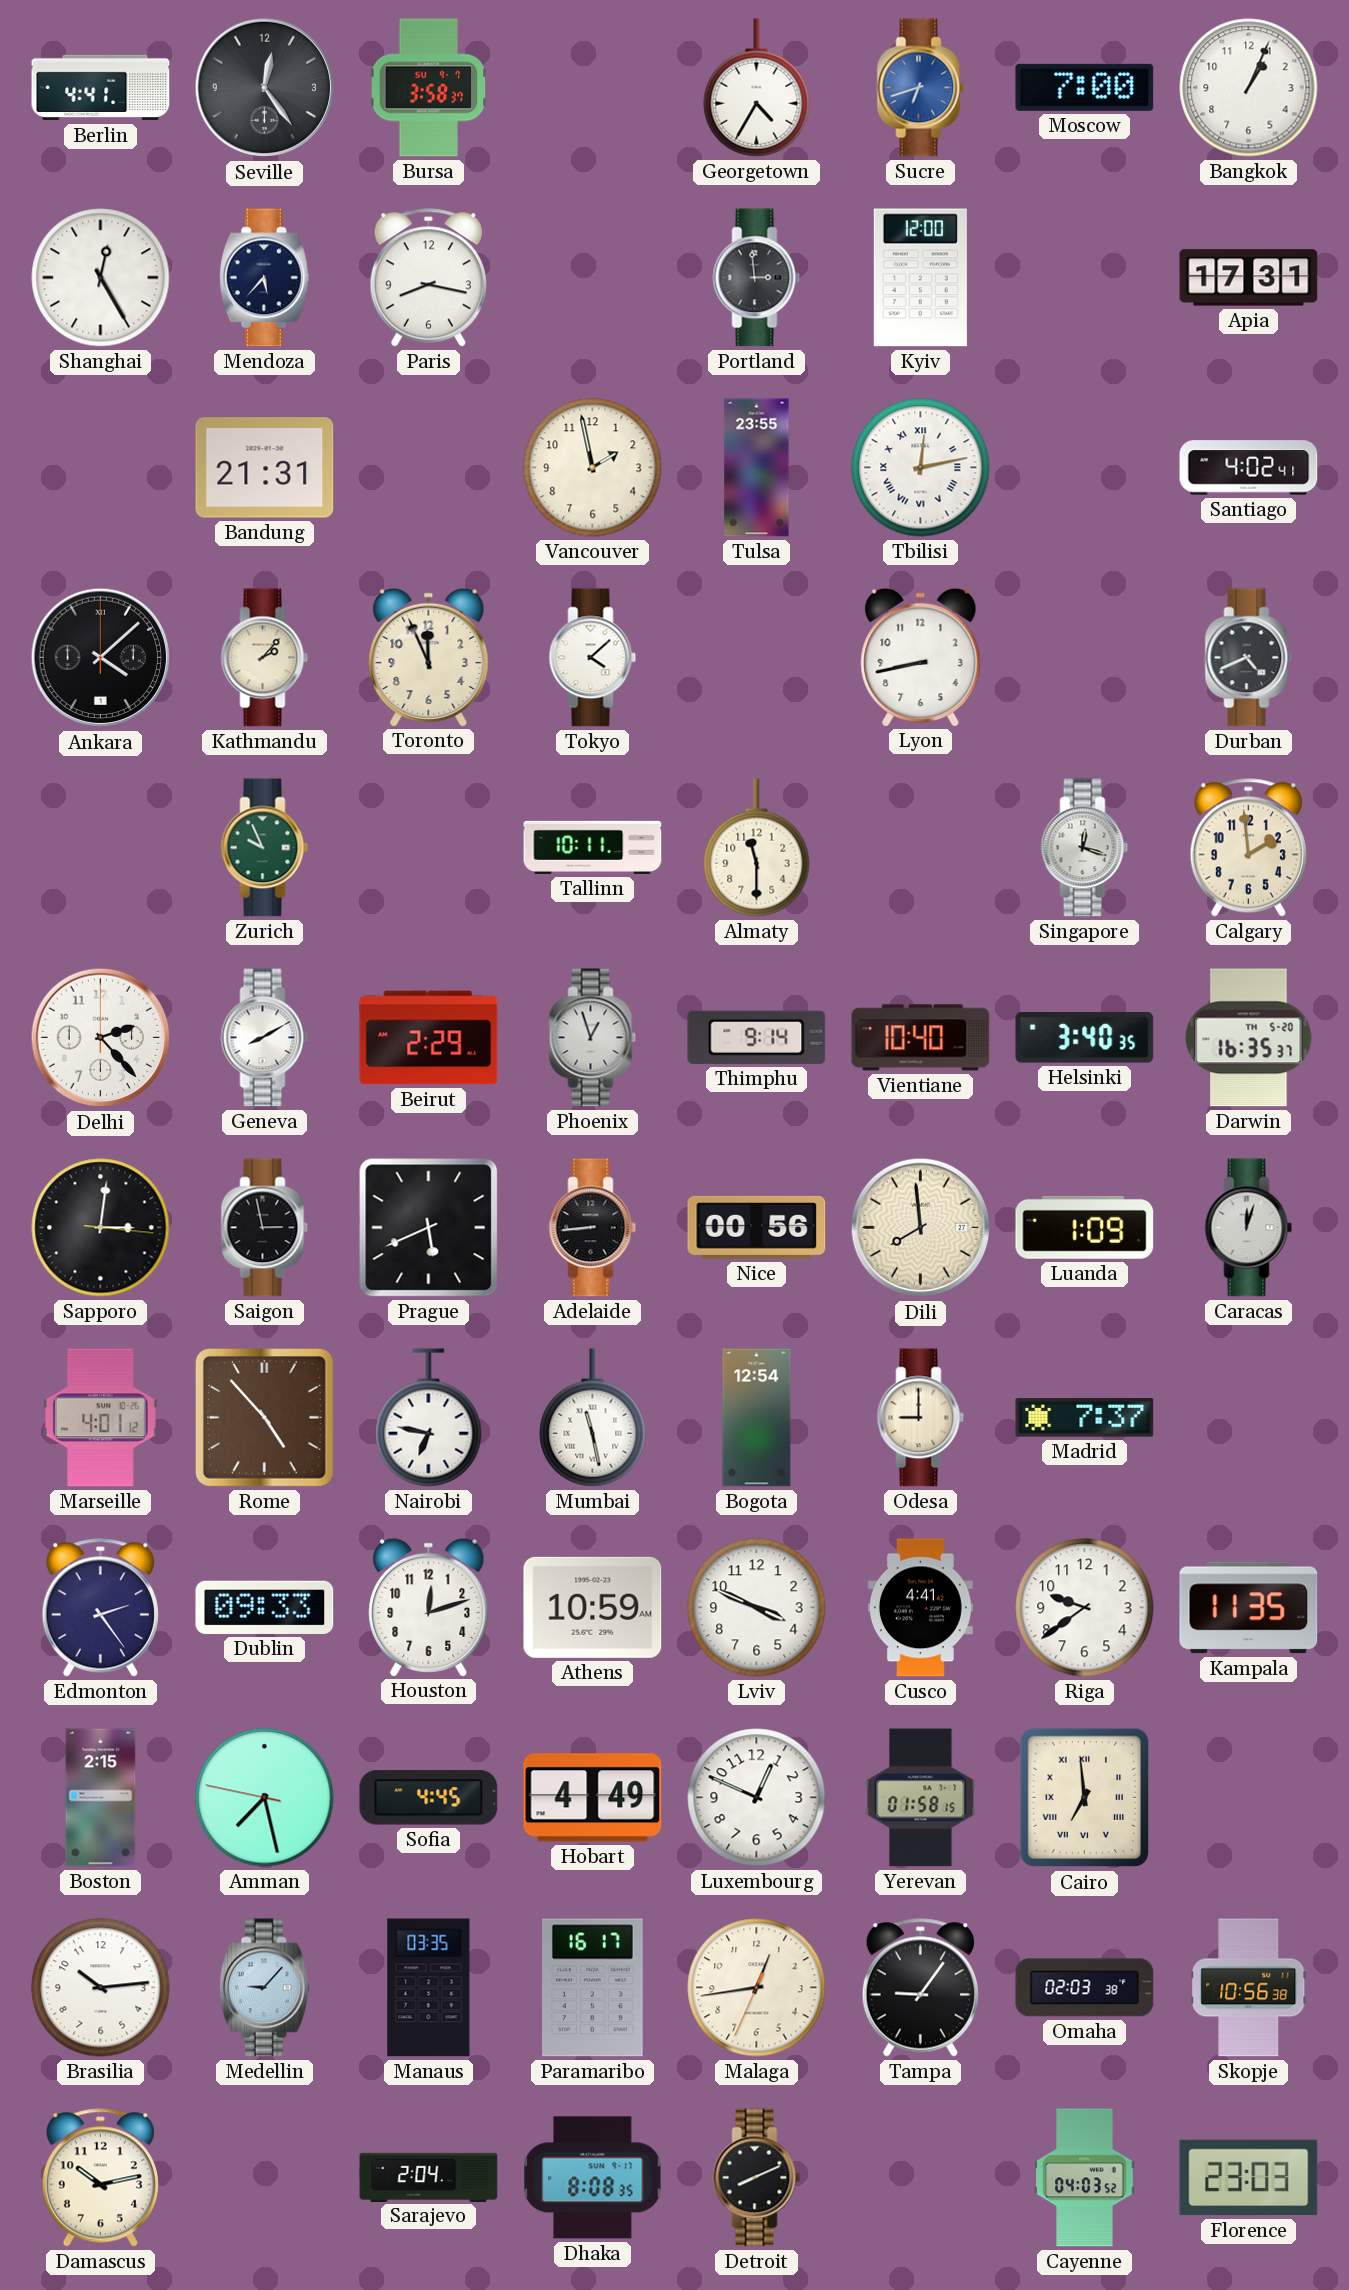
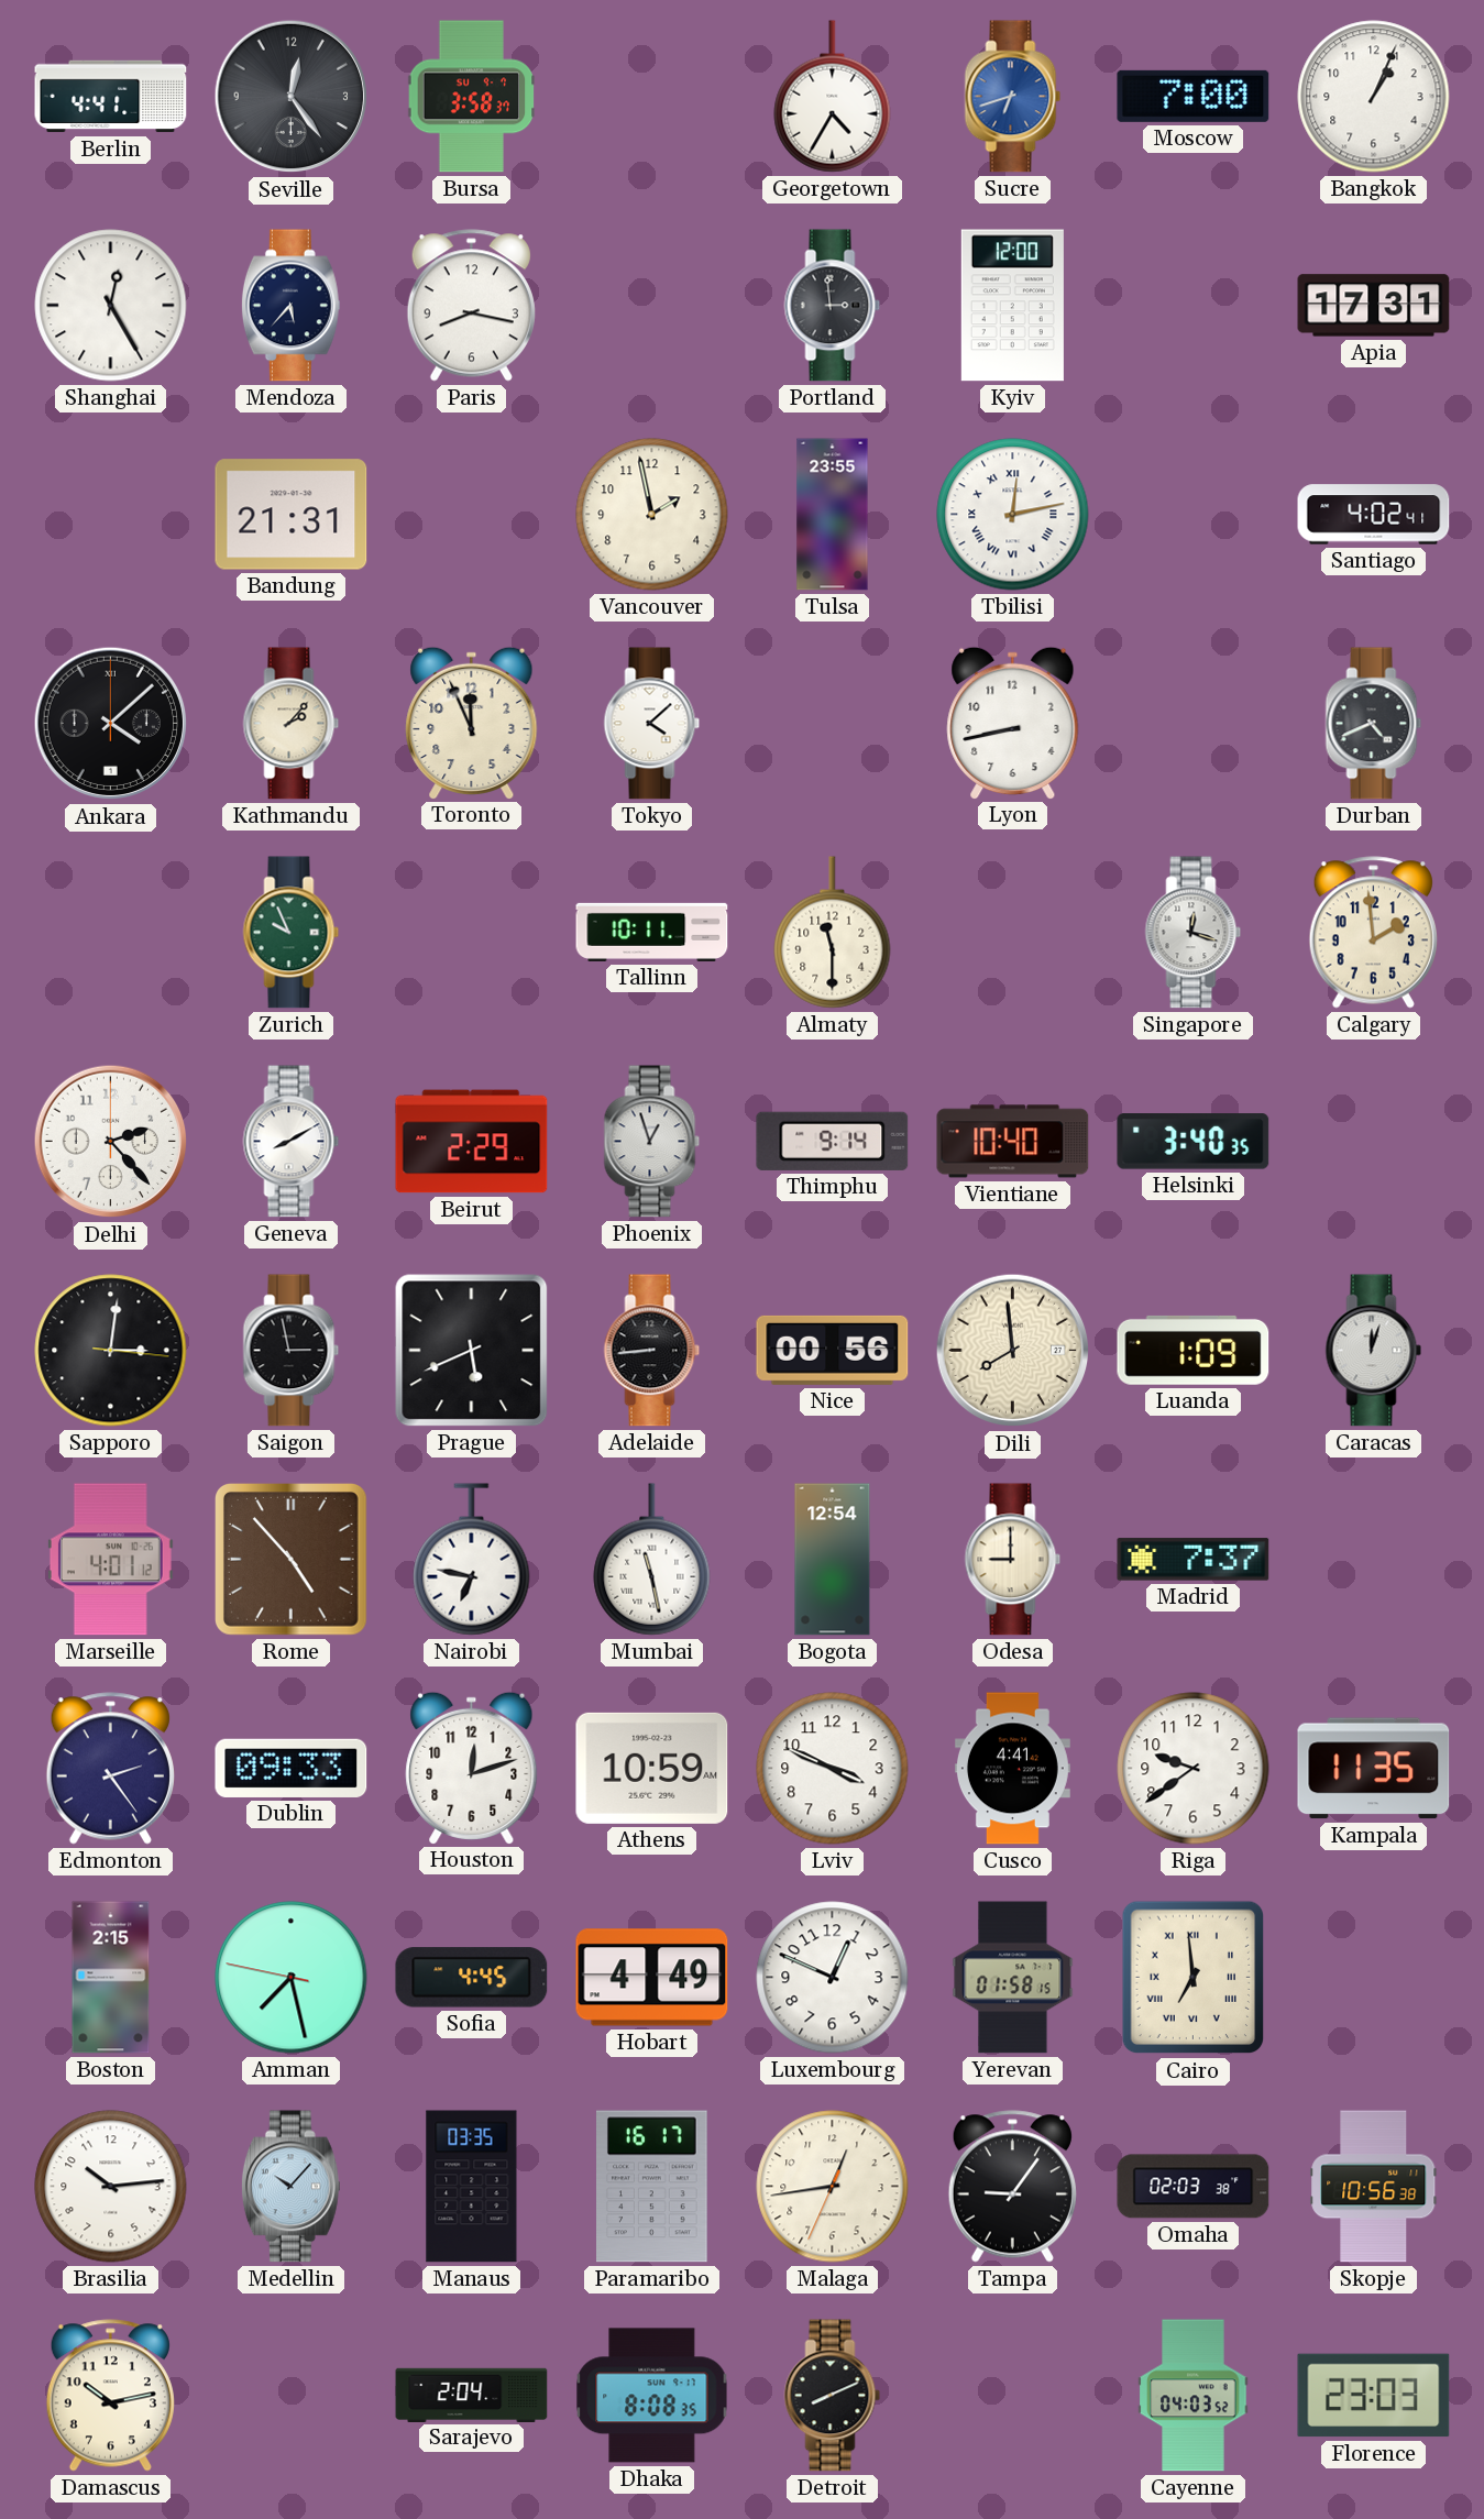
Darwin: 16:35 -> none (1249, 1038)
Medellin: 9:07 -> 10:07 (290, 2187)
